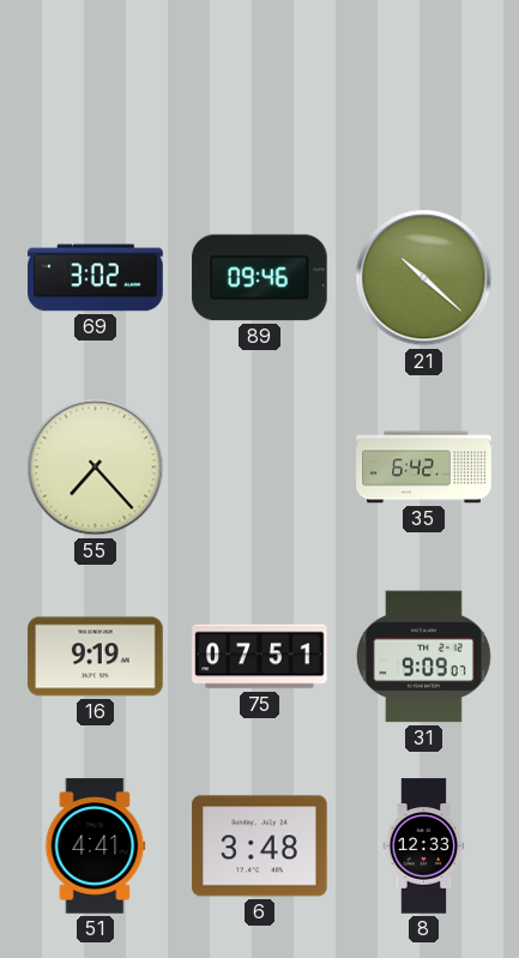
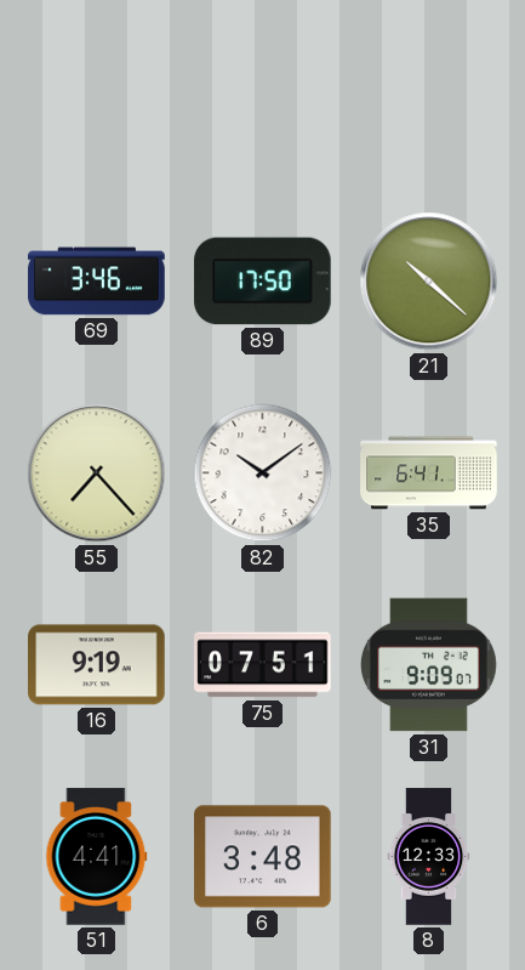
69: 3:02 -> 3:46 (97, 282)
89: 09:46 -> 17:50 (263, 282)
82: none -> 10:09 (263, 473)
35: 6:42 -> 6:41 (429, 473)
